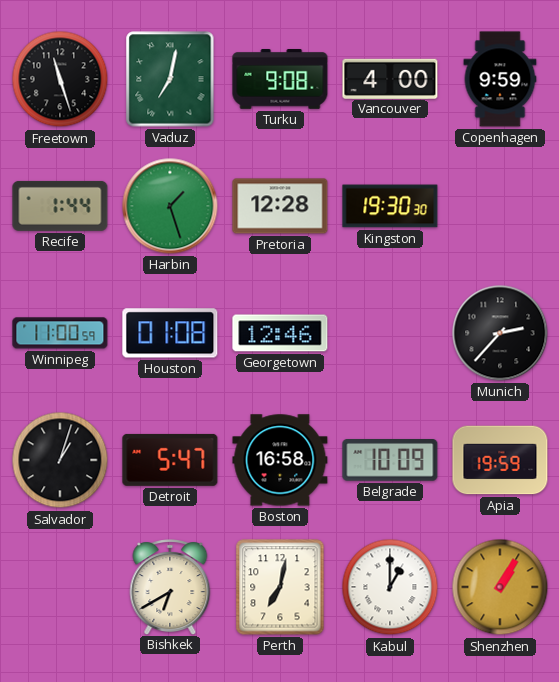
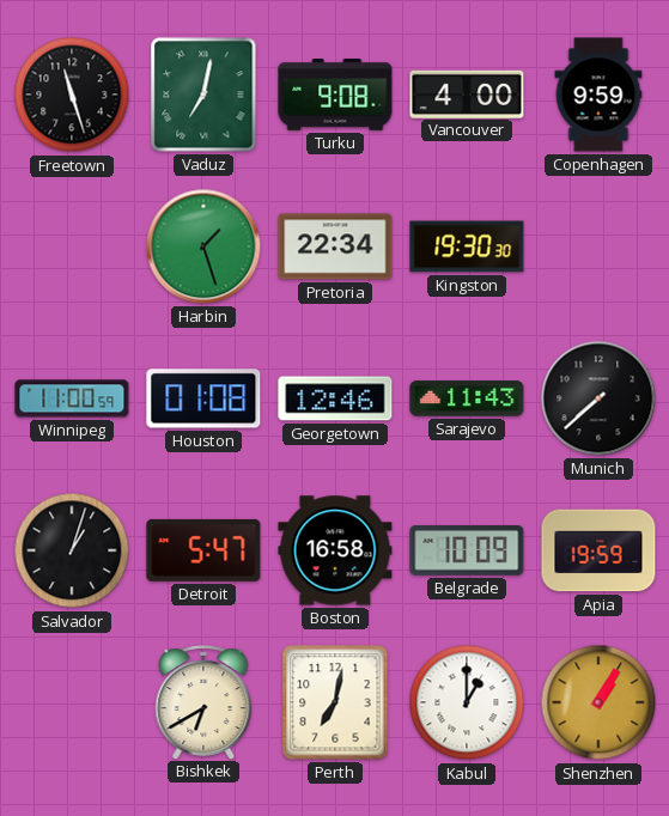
Recife: 1:44 -> none (60, 206)
Pretoria: 12:28 -> 22:34 (335, 246)
Sarajevo: none -> 11:43 (467, 398)
Munich: 2:37 -> 7:38 (598, 398)
